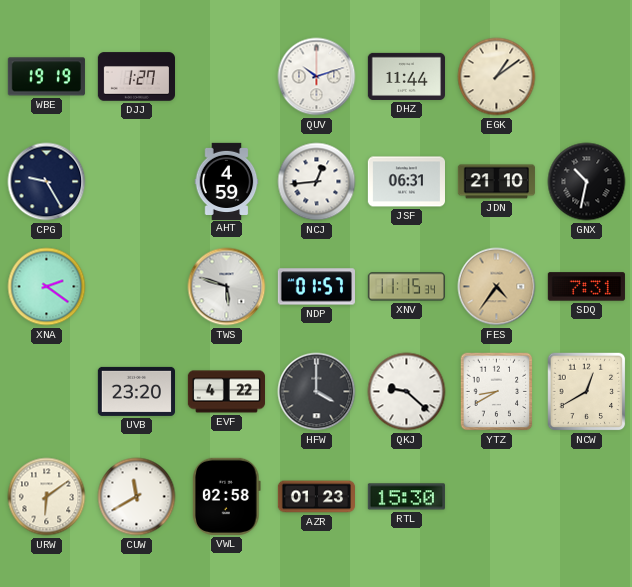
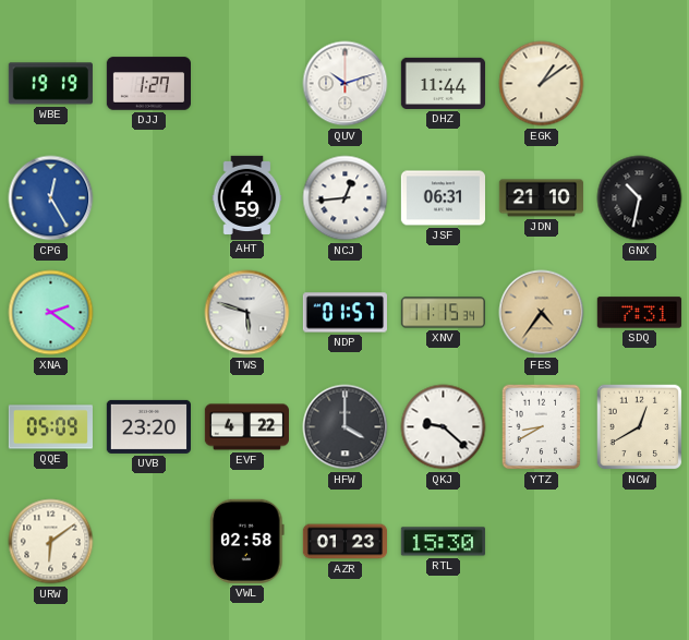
CPG: 9:25 -> 12:25 (51, 198)
CPG dial: navy -> blue (51, 198)
QQE: none -> 05:09 (50, 427)
CUW: 11:40 -> none (137, 497)
